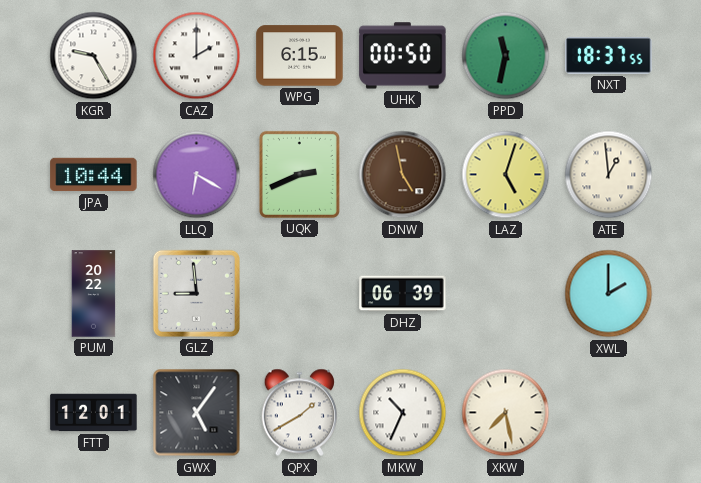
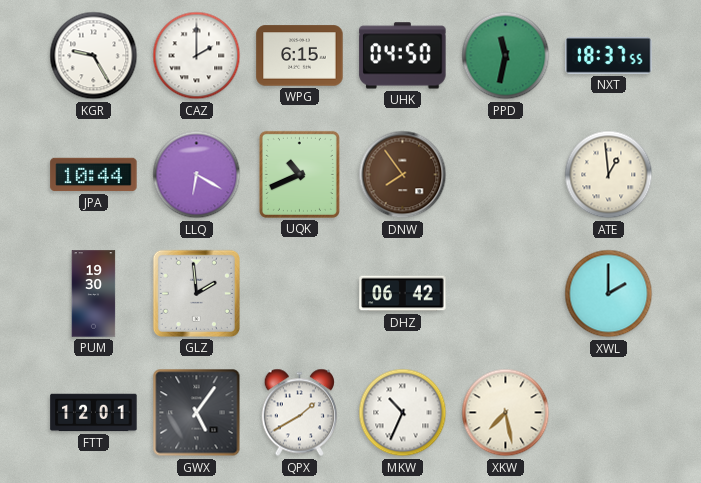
UHK: 00:50 -> 04:50 (403, 56)
UQK: 2:41 -> 10:41 (299, 174)
DNW: 4:58 -> 7:54 (403, 175)
LAZ: 5:03 -> none (506, 175)
PUM: 20:22 -> 19:30 (94, 294)
GLZ: 8:59 -> 1:59 (196, 293)
DHZ: 06:39 -> 06:42 (403, 294)
